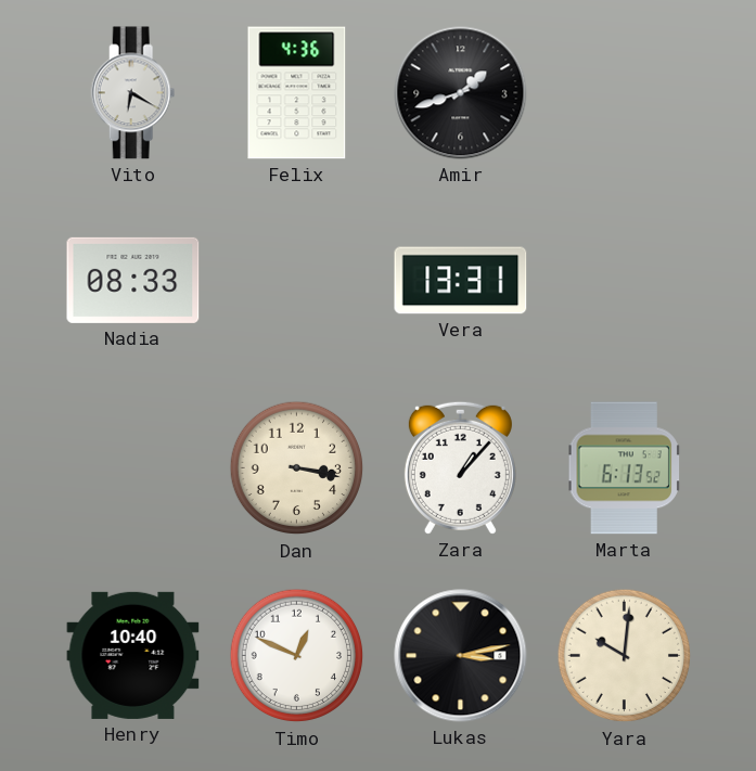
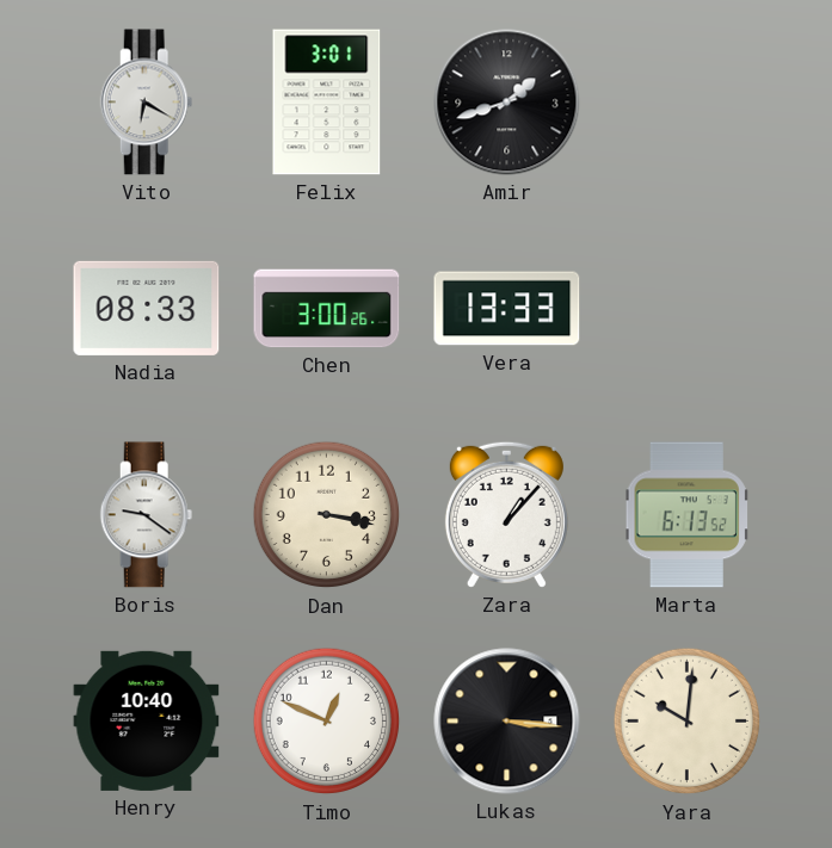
Felix: 4:36 -> 3:01 (327, 103)
Chen: none -> 3:00 (327, 309)
Vera: 13:31 -> 13:33 (507, 309)
Boris: none -> 9:21 (147, 515)
Lukas: 3:13 -> 3:16 (507, 722)
